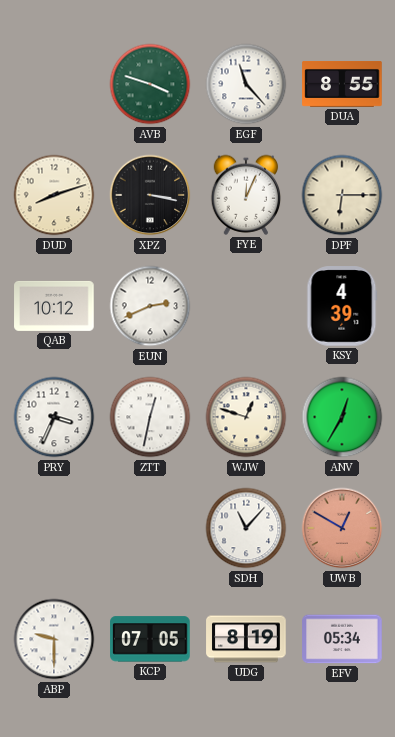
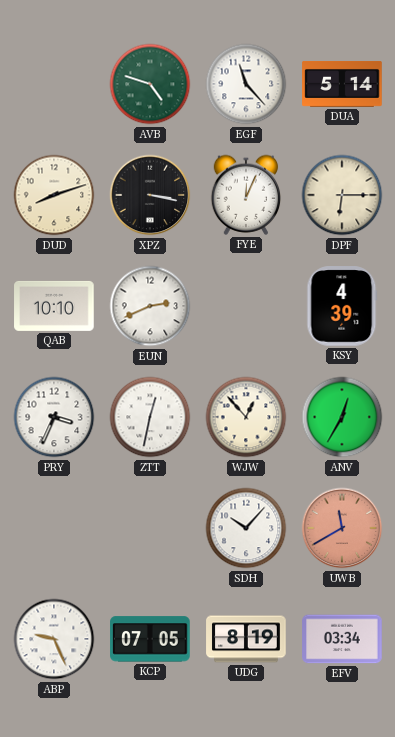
AVB: 3:48 -> 4:48 (150, 84)
DUA: 8:55 -> 5:14 (342, 85)
QAB: 10:12 -> 10:10 (54, 306)
WJW: 12:48 -> 12:53 (246, 417)
SDH: 11:07 -> 10:07 (246, 528)
UWB: 12:50 -> 11:40 (342, 528)
ABP: 9:30 -> 9:26 (54, 639)
EFV: 05:34 -> 03:34 (342, 639)
